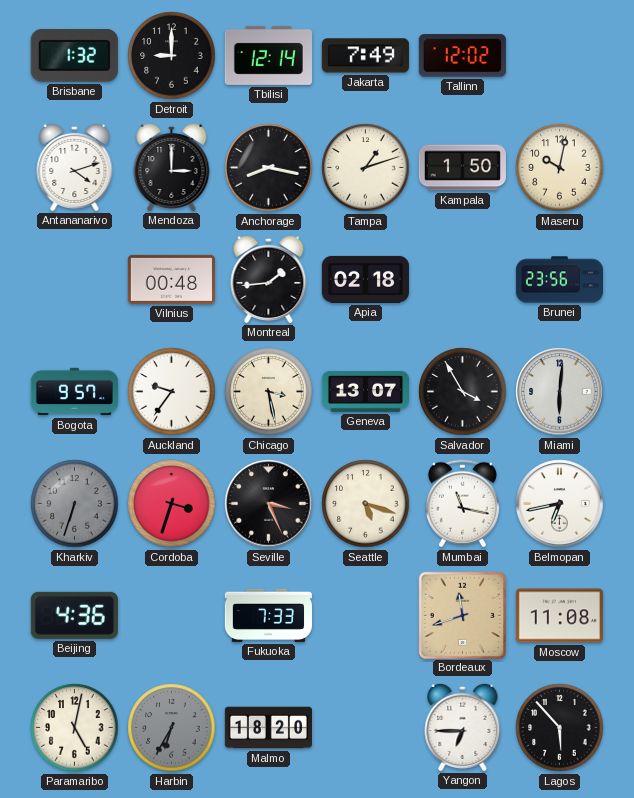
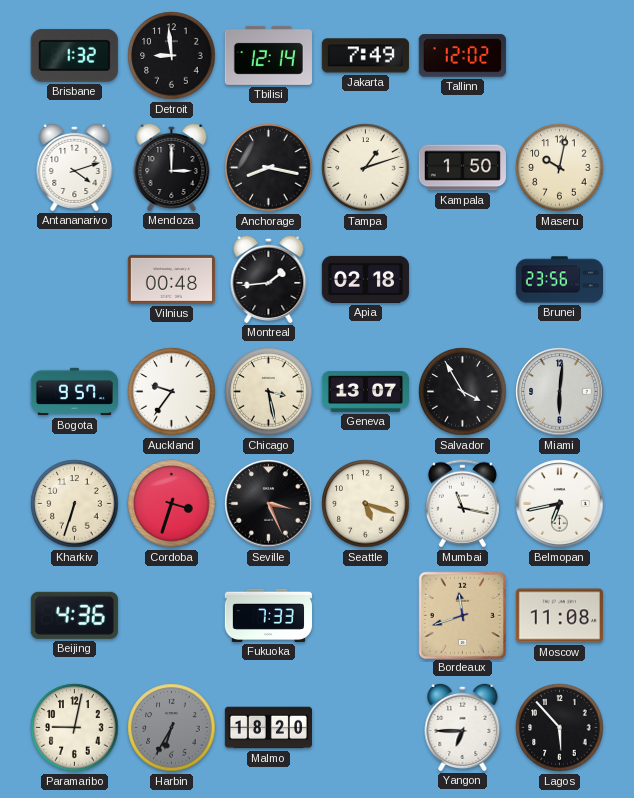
Detroit: 9:00 -> 8:59 (172, 56)
Kharkiv dial: grey -> cream (75, 504)
Paramaribo: 5:02 -> 9:02 (75, 728)
